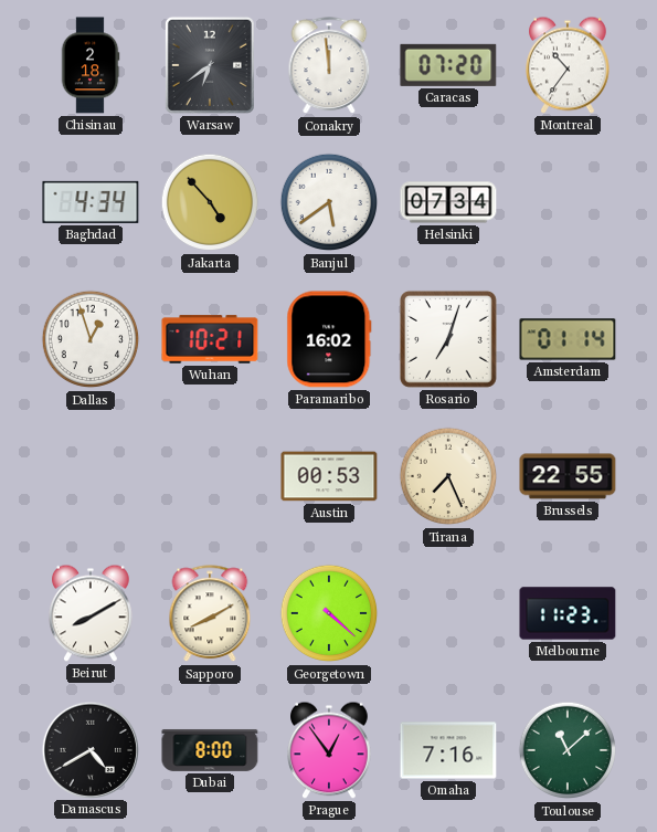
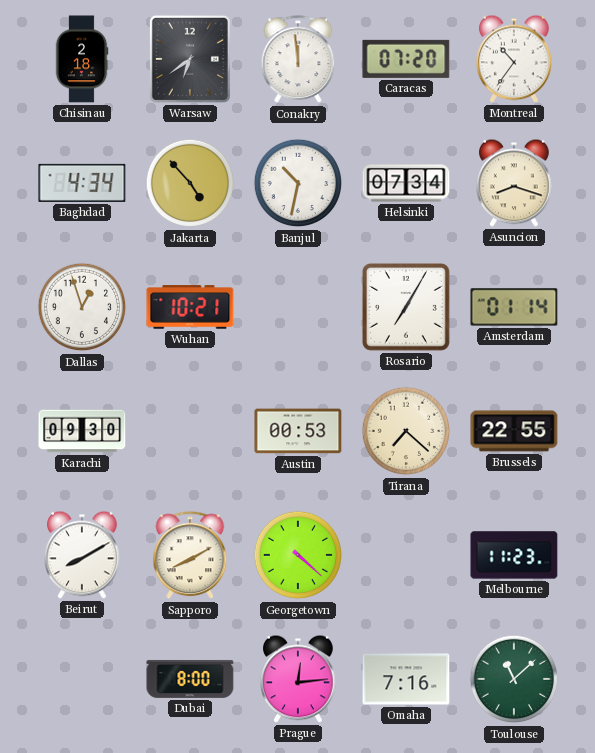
Banjul: 5:39 -> 10:32 (298, 183)
Asuncion: none -> 8:18 (515, 183)
Paramaribo: 16:02 -> none (329, 339)
Rosario: 7:03 -> 7:05 (406, 307)
Karachi: none -> 09:30 (82, 431)
Tirana: 7:26 -> 7:22 (406, 431)
Damascus: 4:40 -> none (89, 749)
Prague: 12:54 -> 12:14 (299, 679)
